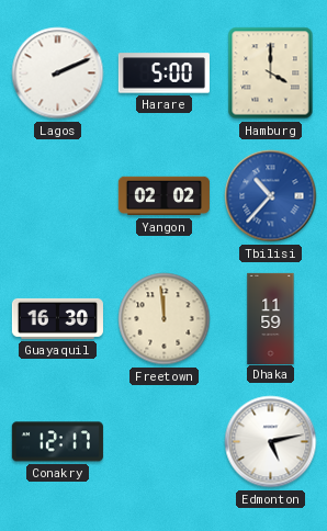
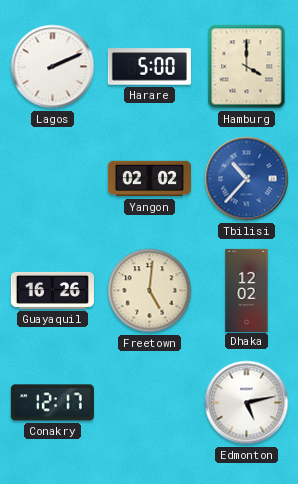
Guayaquil: 16:30 -> 16:26 (52, 290)
Freetown: 11:59 -> 5:01 (150, 291)
Dhaka: 11:59 -> 12:02 (247, 290)
